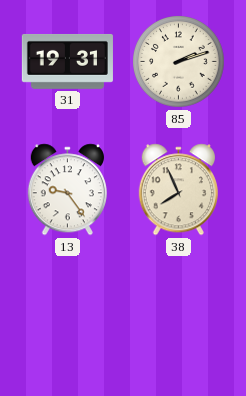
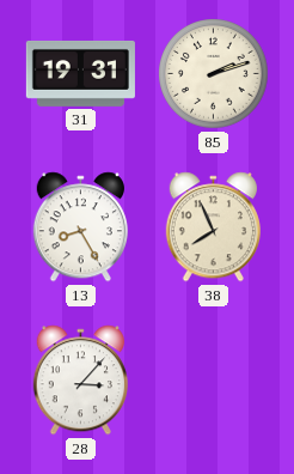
13: 9:24 -> 8:25 (80, 227)
28: none -> 3:07 (80, 381)
